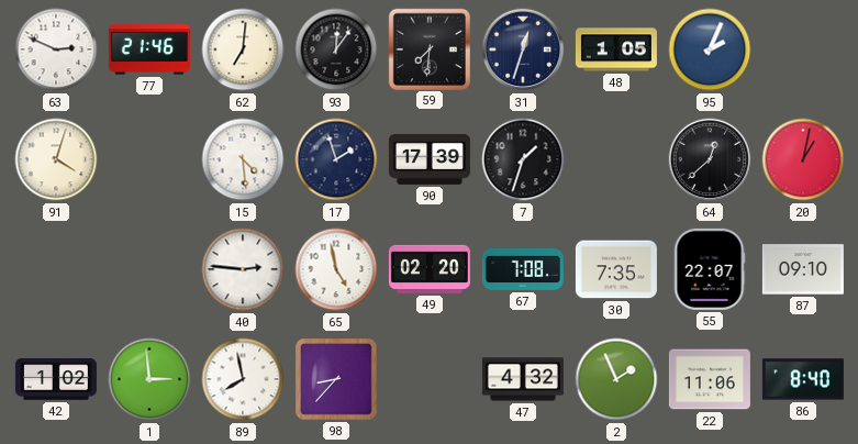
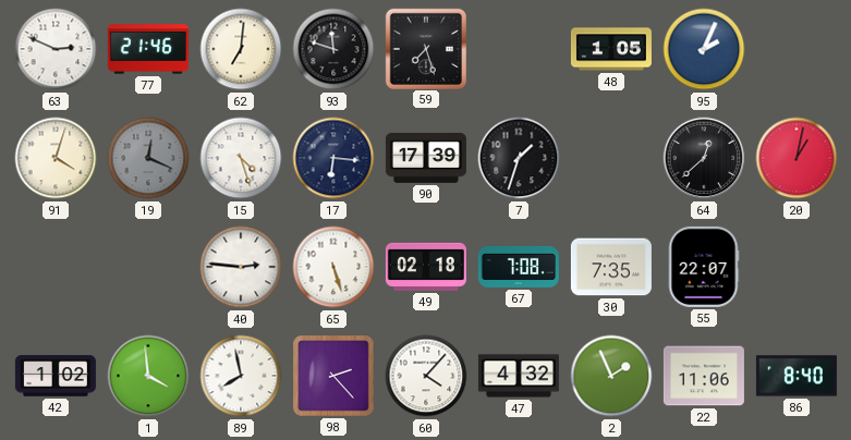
93: 12:06 -> 11:48 (333, 49)
59: 7:31 -> 7:27 (425, 48)
31: 12:33 -> none (523, 49)
19: none -> 12:19 (148, 158)
15: 4:29 -> 4:27 (241, 158)
17: 1:57 -> 6:16 (333, 158)
65: 4:58 -> 5:27 (333, 267)
49: 02:20 -> 02:18 (426, 267)
87: 09:10 -> none (803, 269)
1: 2:59 -> 3:59 (148, 376)
98: 8:37 -> 2:23 (333, 376)
60: none -> 4:07 (426, 376)
